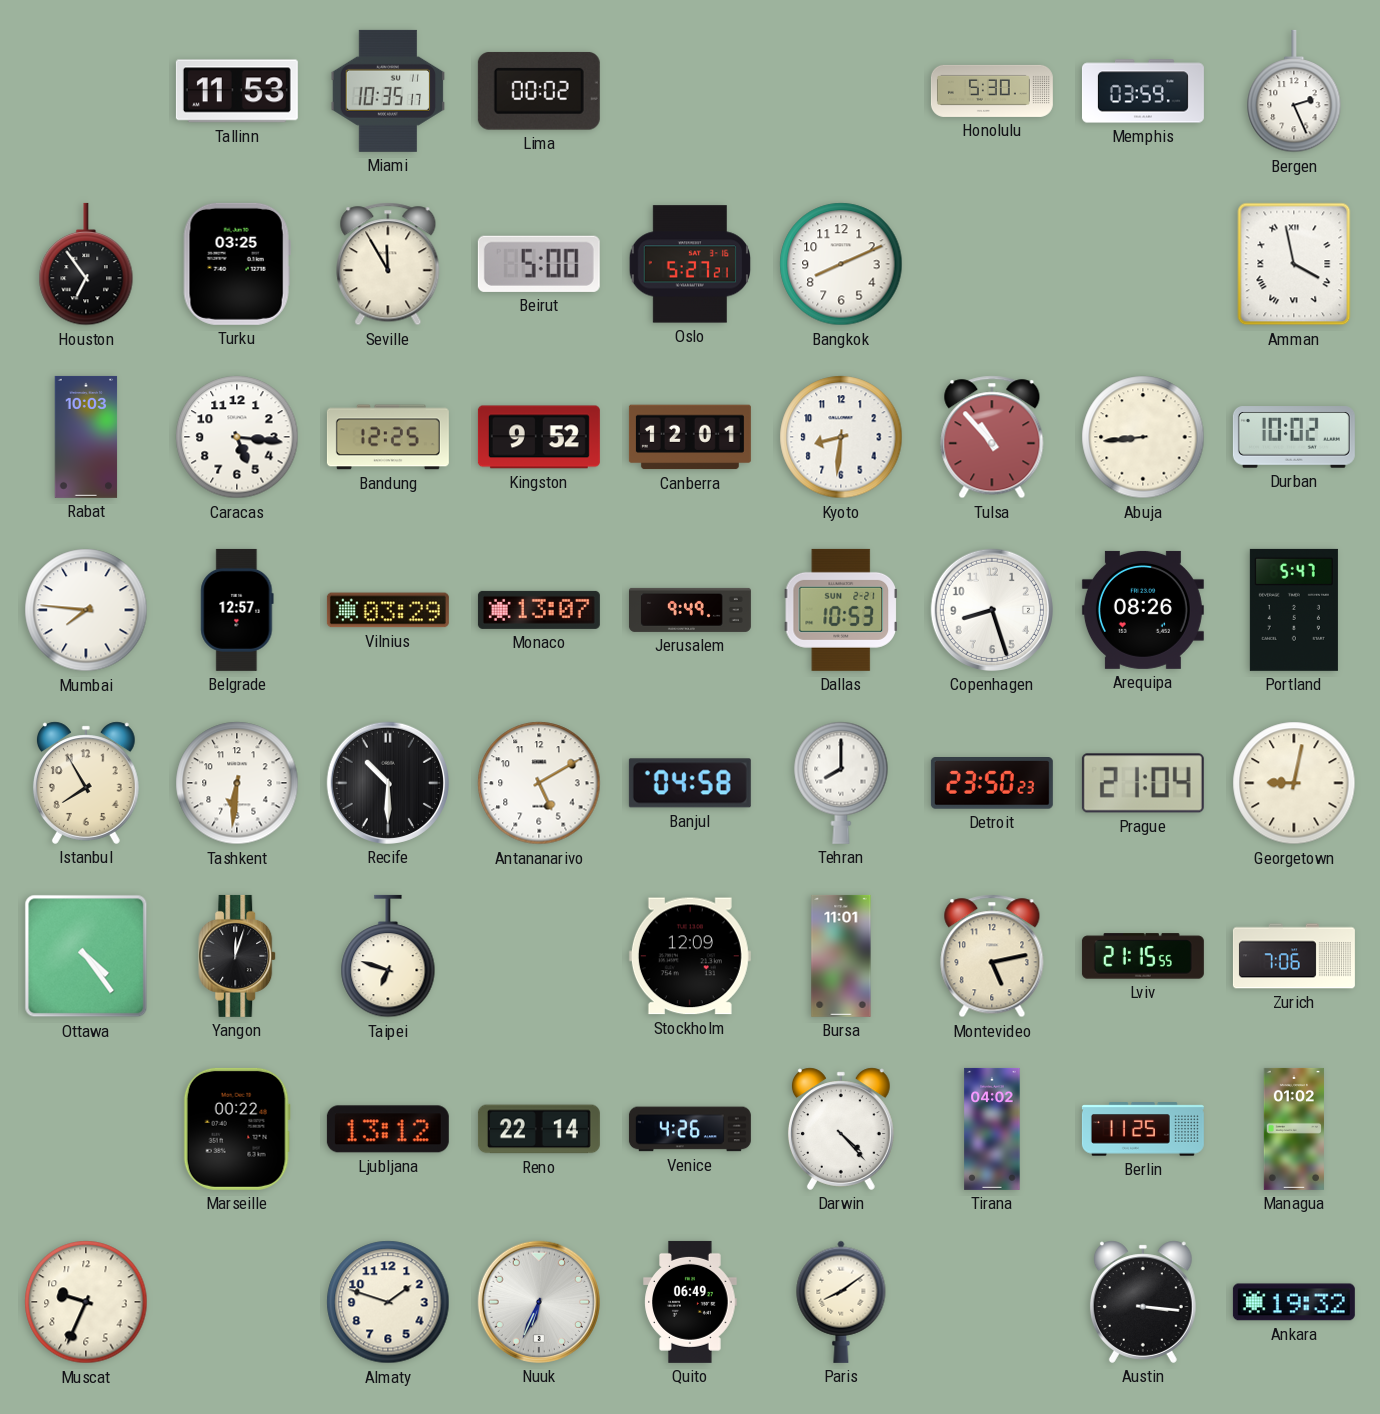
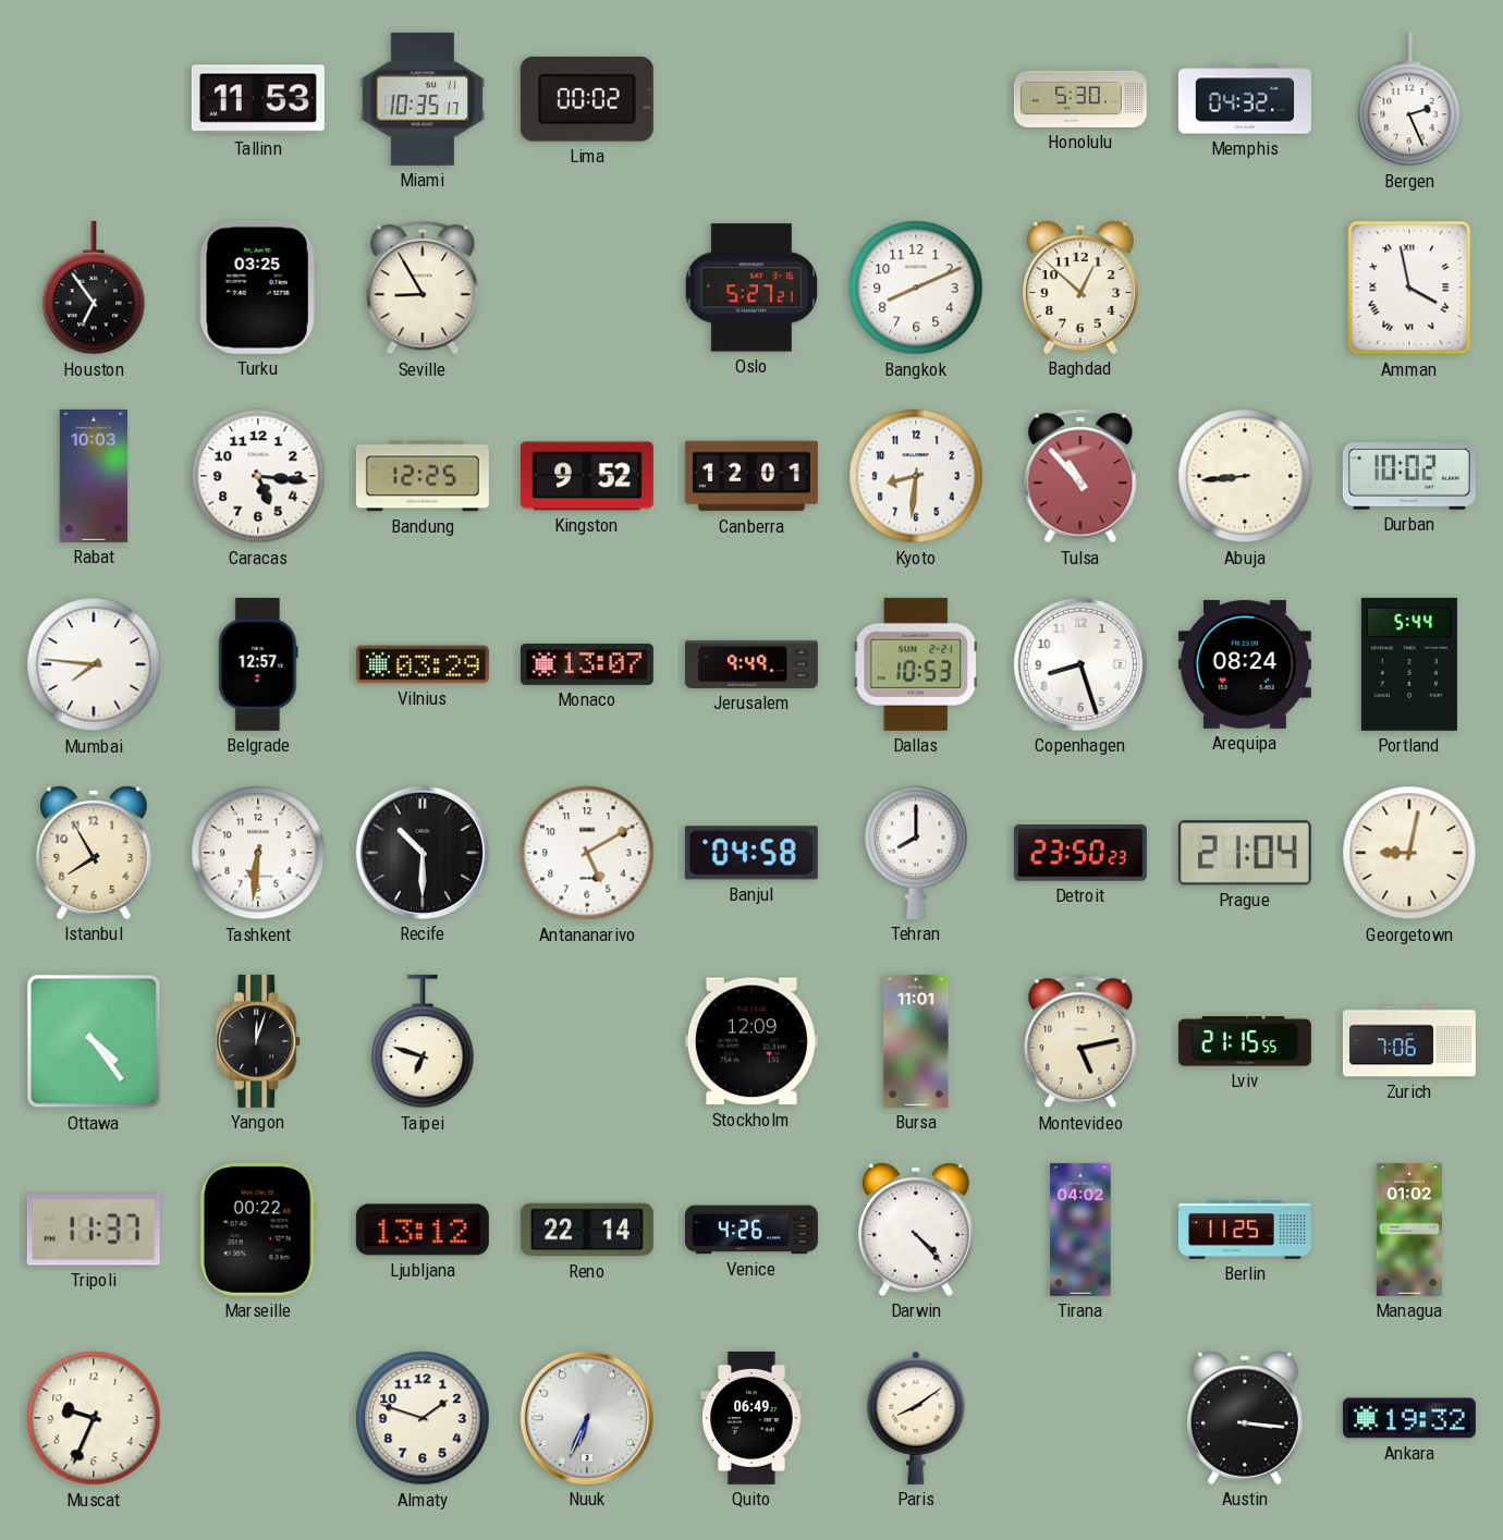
Memphis: 03:59 -> 04:32 (1245, 99)
Seville: 11:55 -> 8:55 (423, 288)
Beirut: 5:00 -> none (539, 264)
Baghdad: none -> 12:52 (1080, 288)
Arequipa: 08:26 -> 08:24 (1245, 664)
Portland: 5:47 -> 5:44 (1409, 664)
Tripoli: none -> 11:37 (94, 1230)
